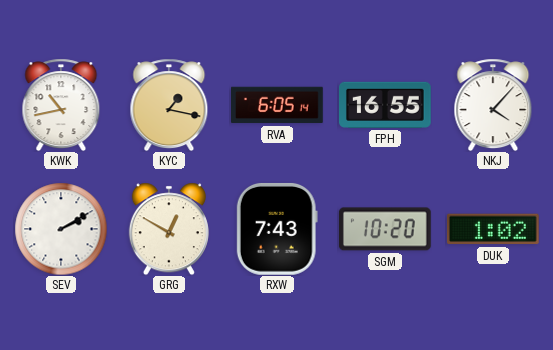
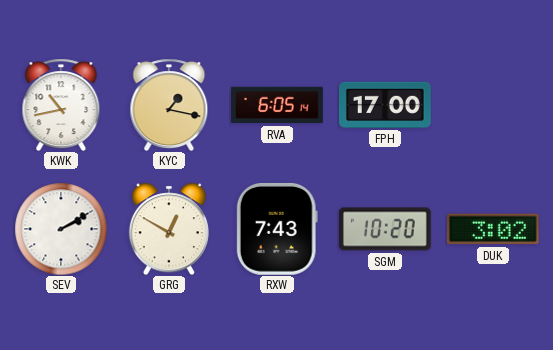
FPH: 16:55 -> 17:00 (386, 105)
NKJ: 4:07 -> none (493, 105)
DUK: 1:02 -> 3:02 (493, 229)
